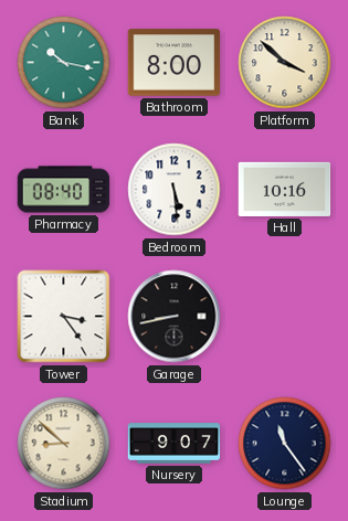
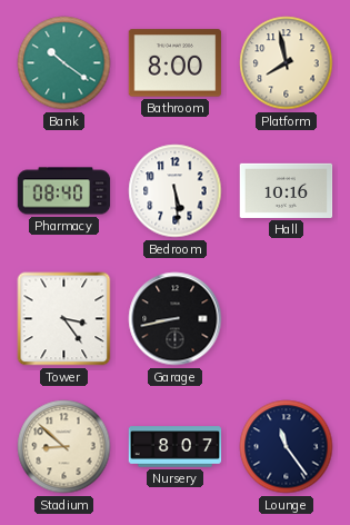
Bank: 10:17 -> 10:21 (64, 63)
Platform: 3:52 -> 7:58 (287, 63)
Nursery: 9:07 -> 8:07 (176, 447)
